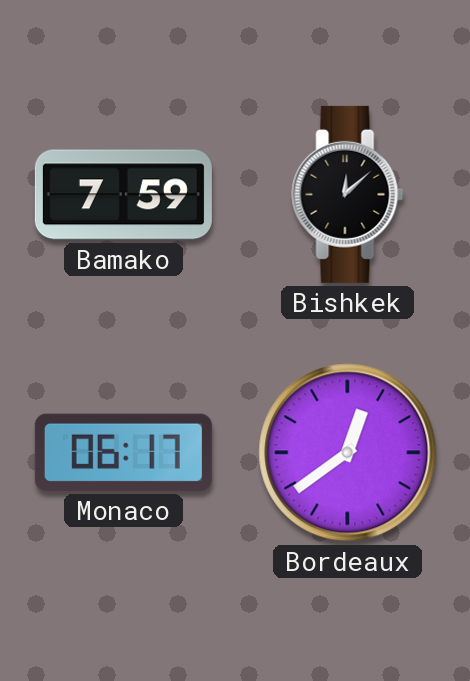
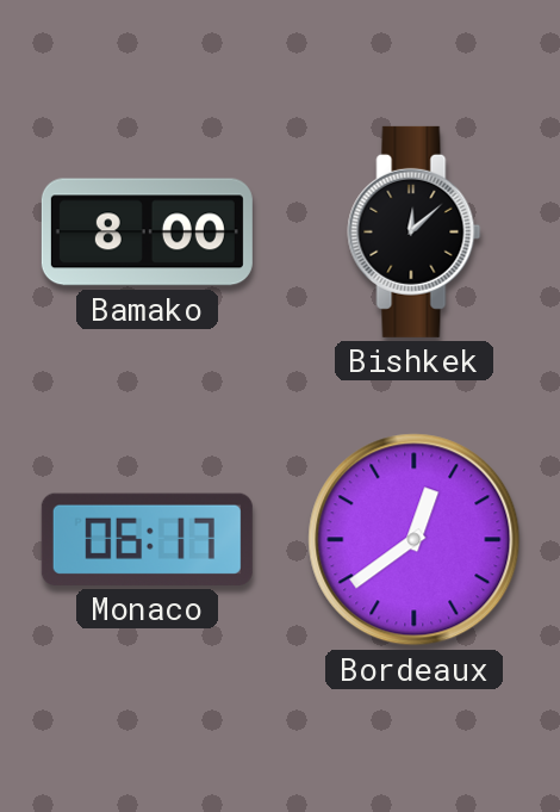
Bamako: 7:59 -> 8:00 (147, 233)
